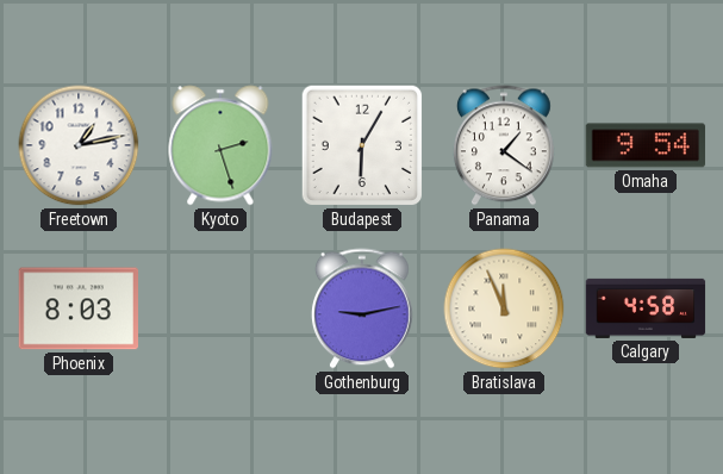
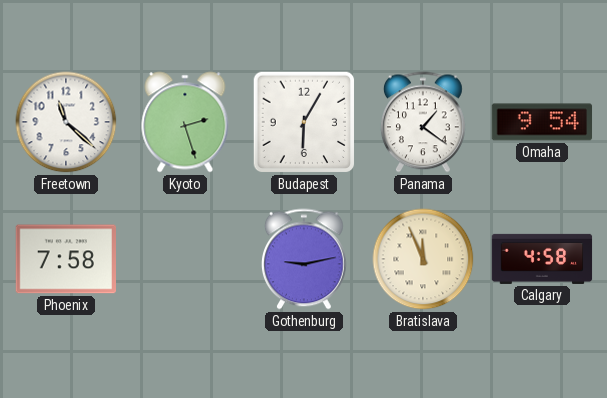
Freetown: 1:13 -> 11:22 (66, 122)
Phoenix: 8:03 -> 7:58 (65, 259)
